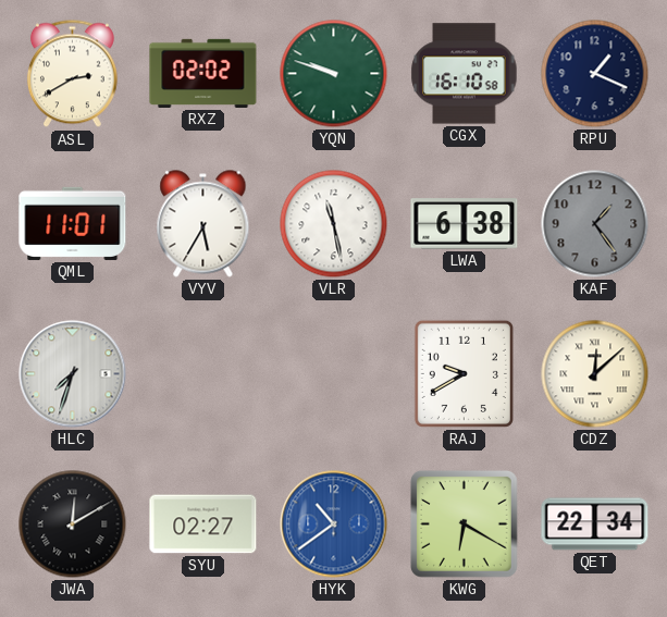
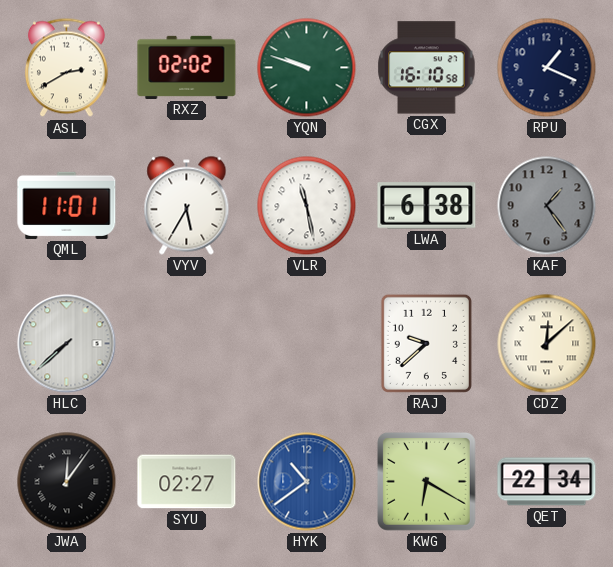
HLC: 7:33 -> 7:38 (67, 344)
RAJ: 9:40 -> 9:38 (426, 343)
JWA: 12:10 -> 12:06 (67, 482)
